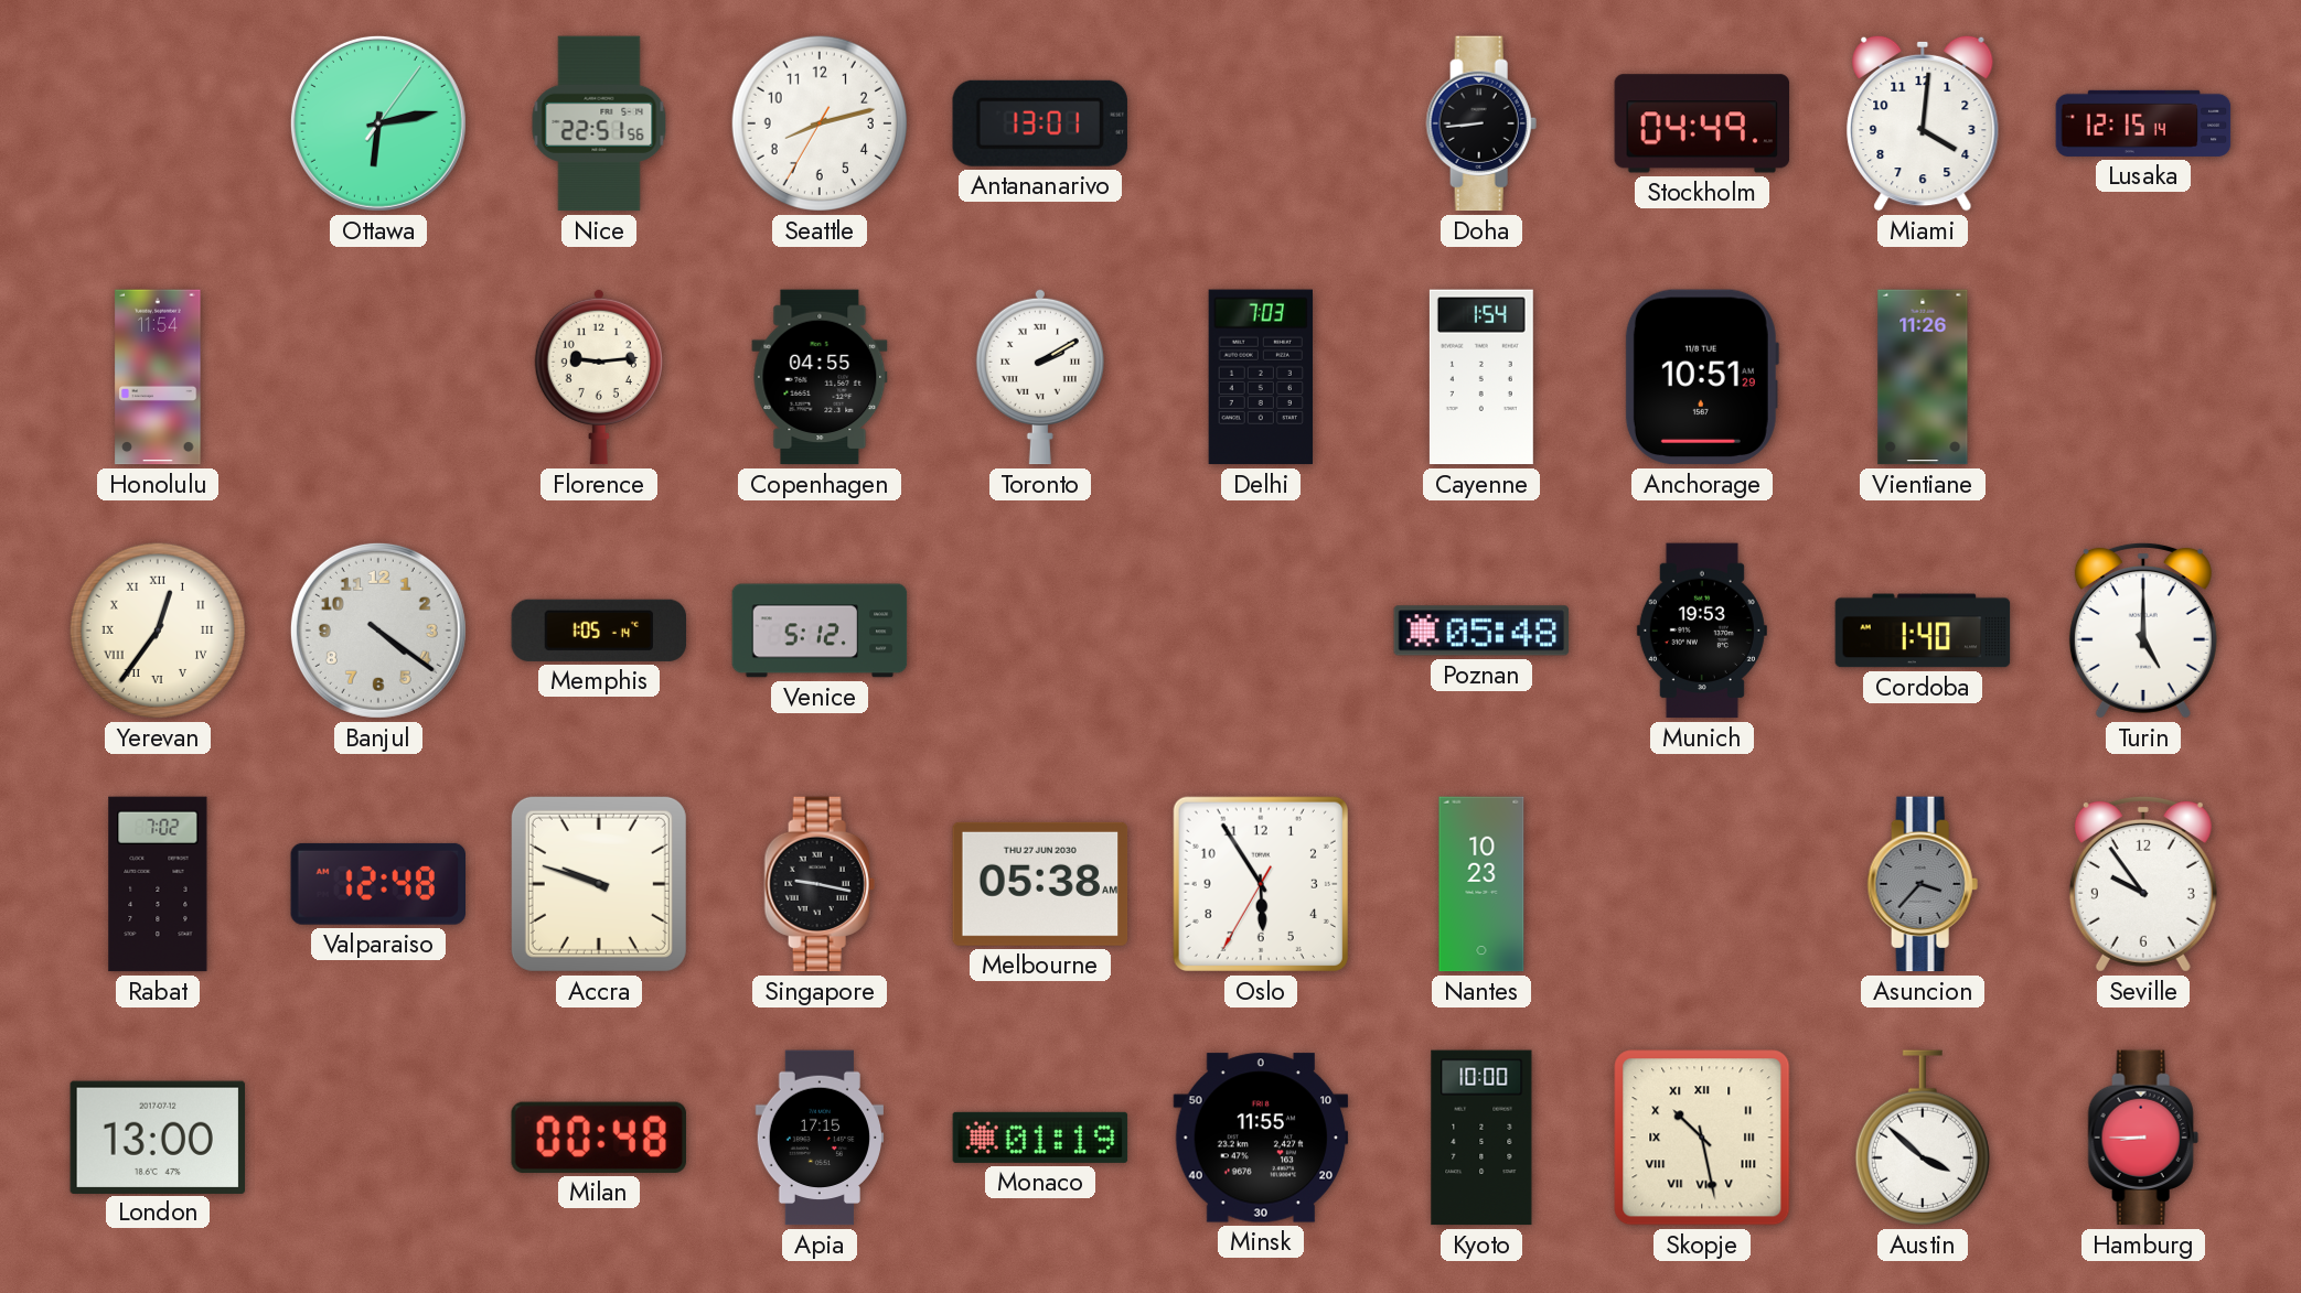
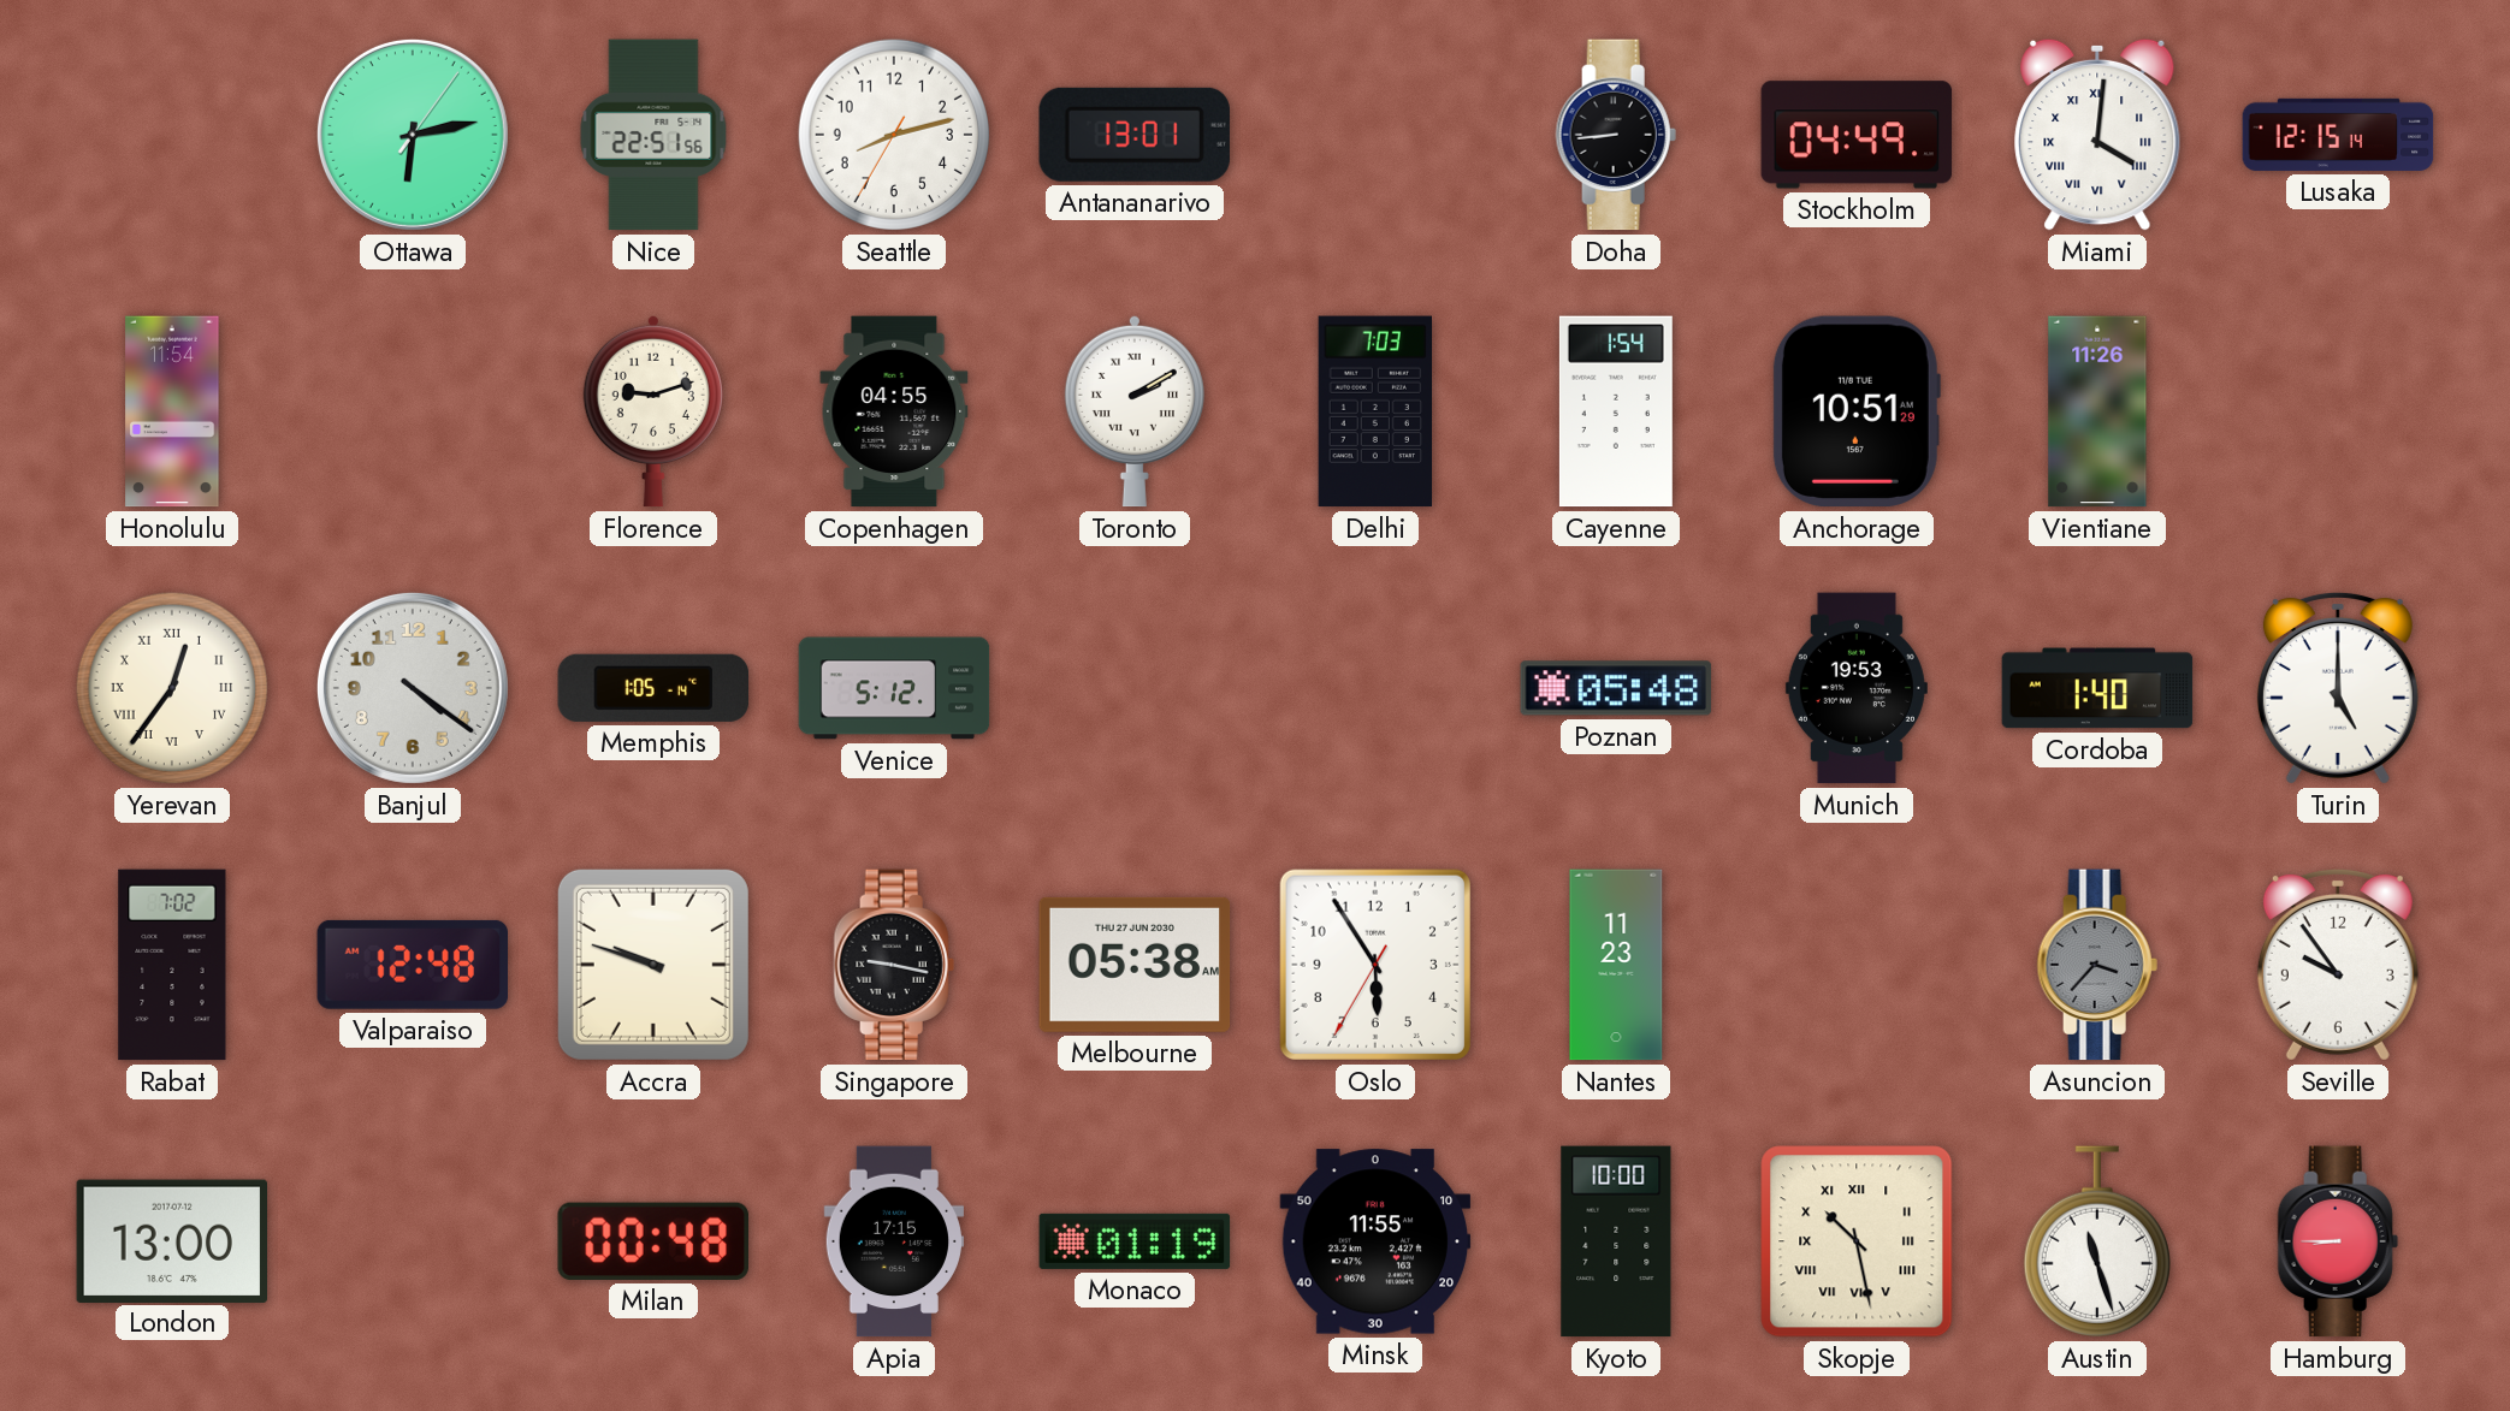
Miami numerals: Arabic -> Roman (2097, 135)
Florence: 9:14 -> 9:12 (653, 411)
Nantes: 10:23 -> 11:23 (1616, 965)
Austin: 3:52 -> 11:27 (2097, 1241)
